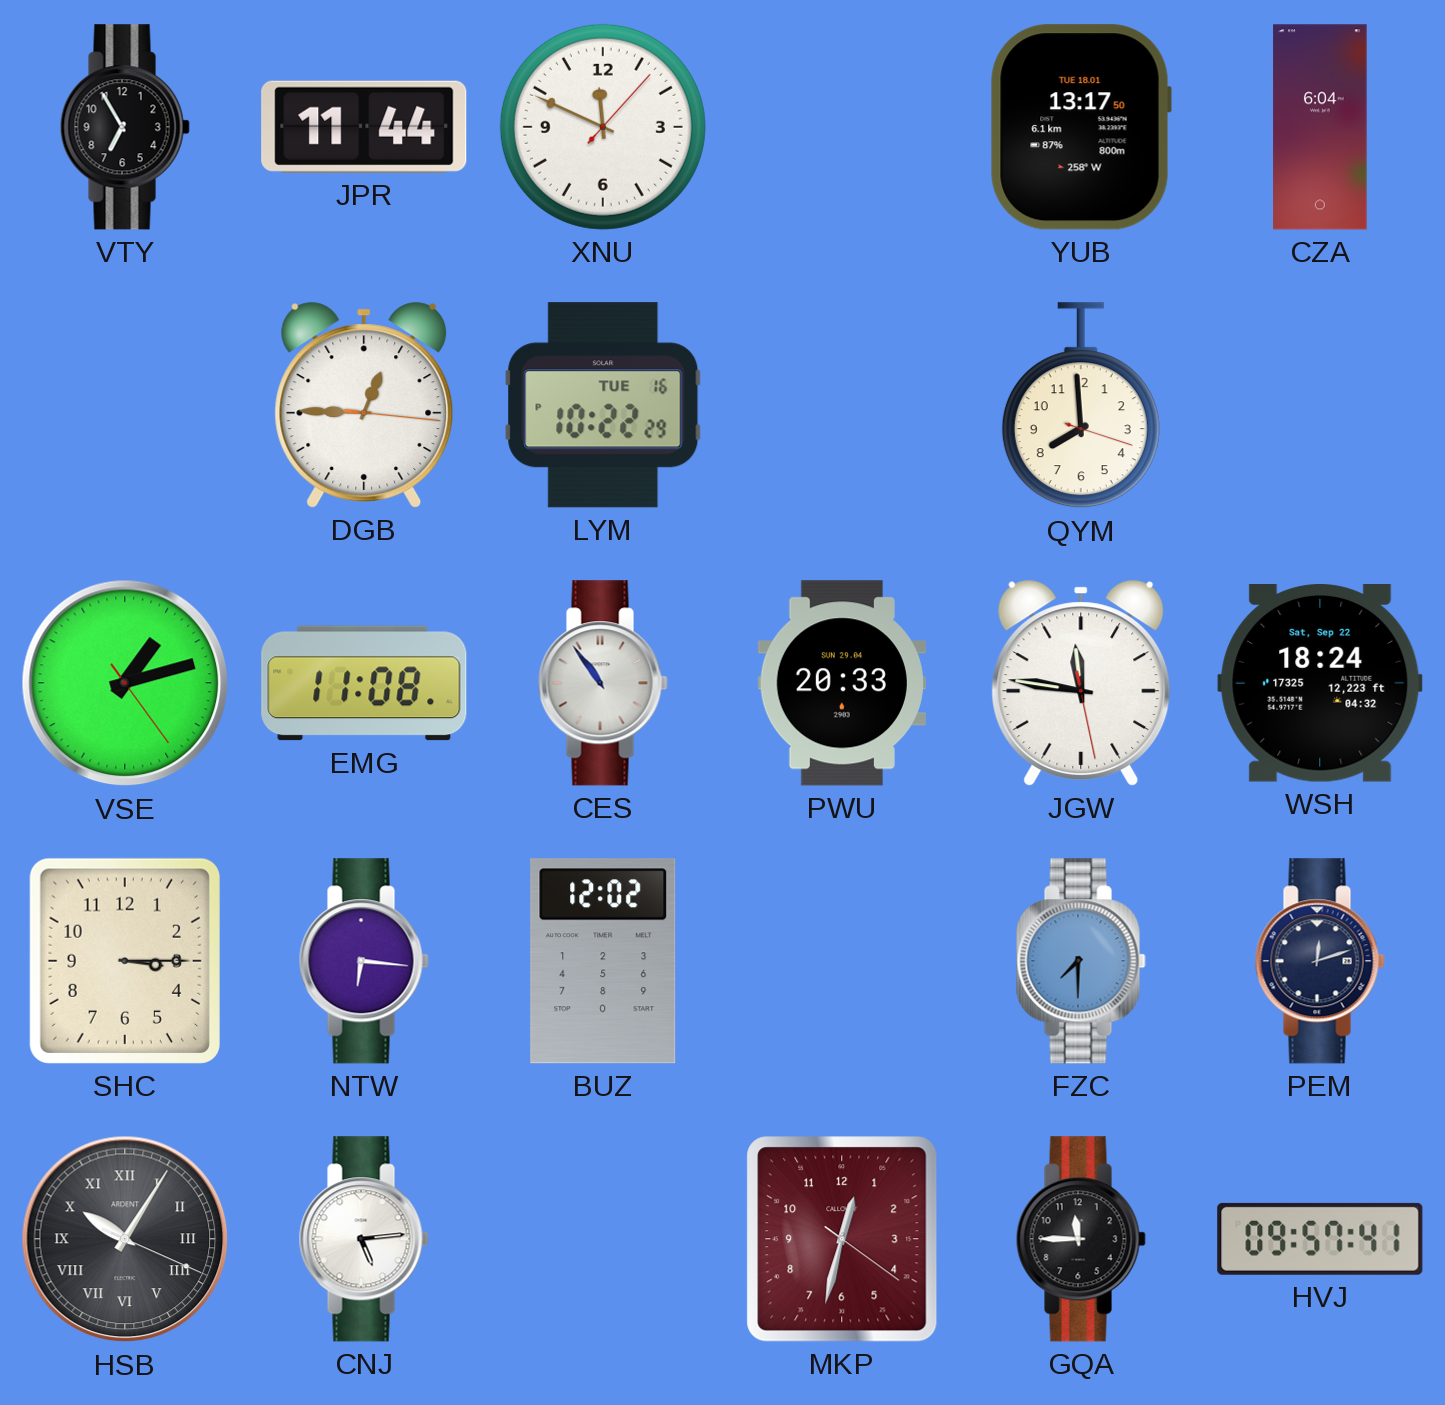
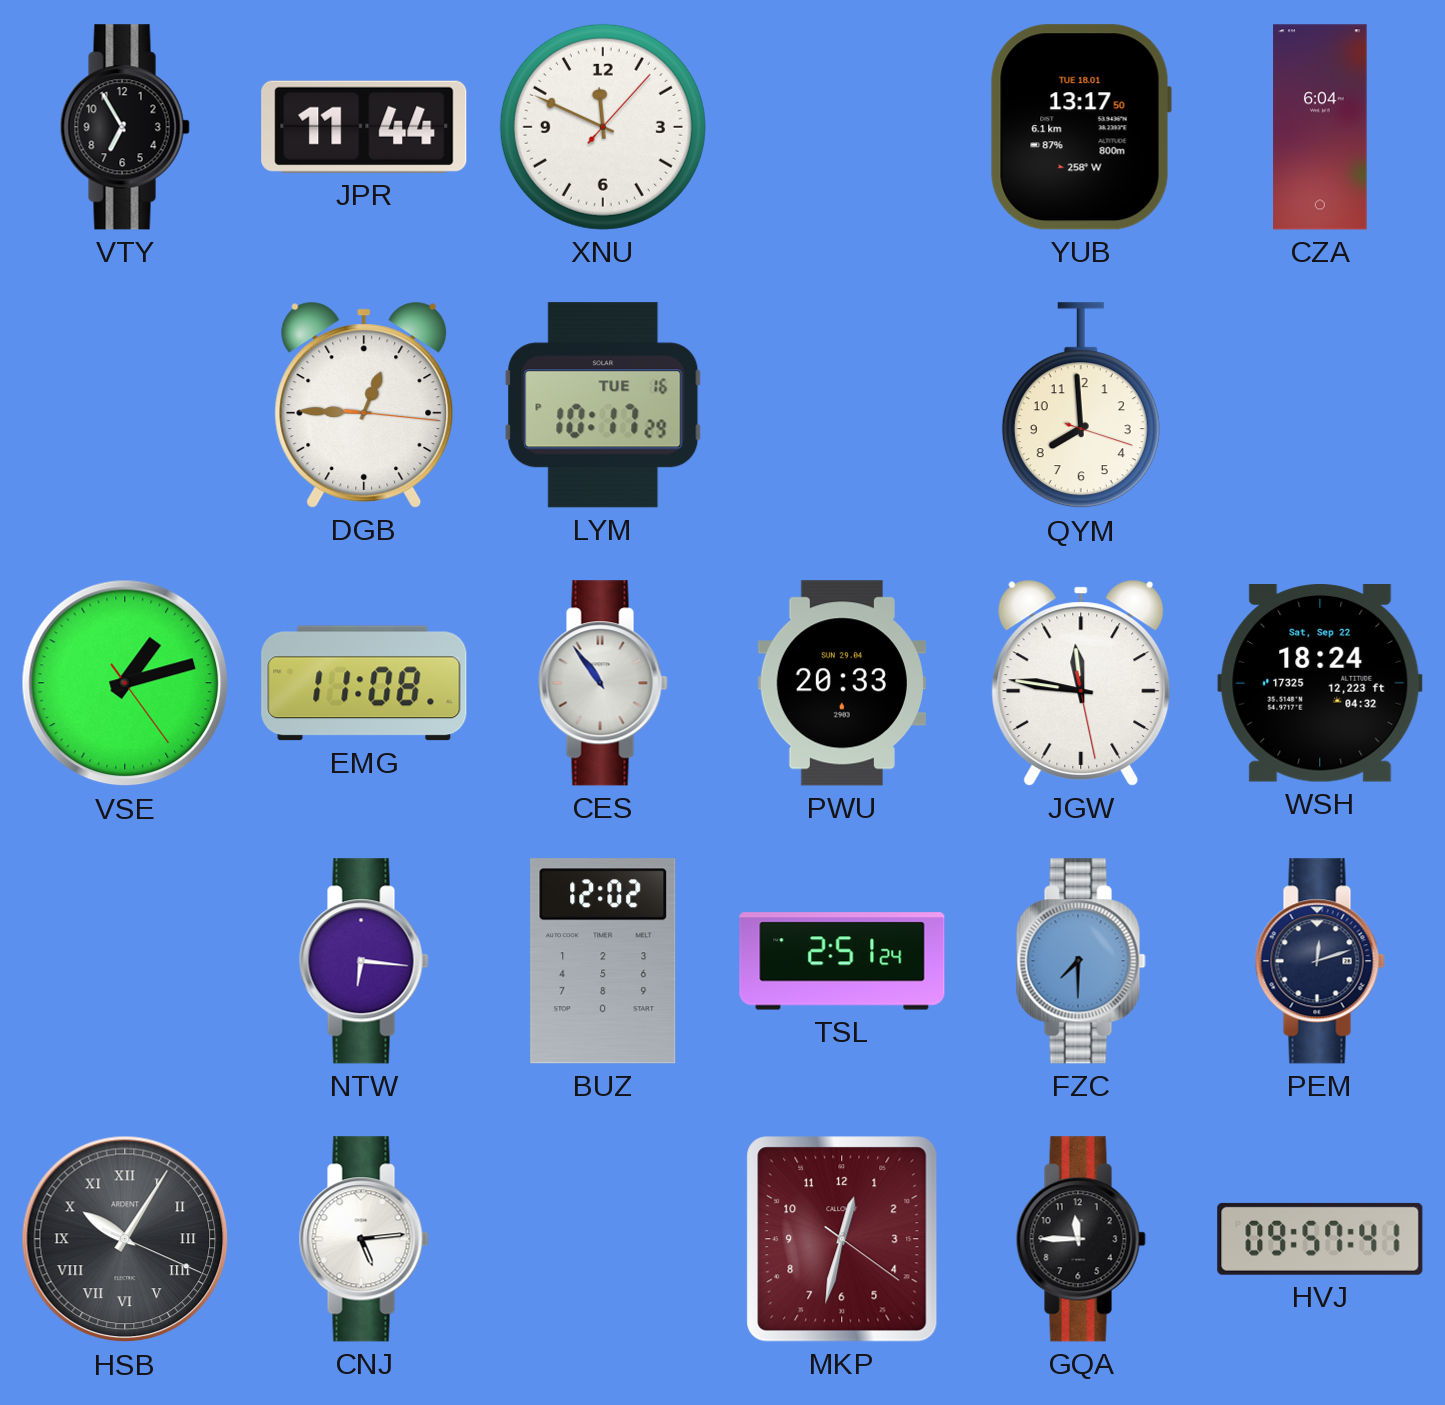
LYM: 10:22 -> 10:17 (603, 405)
SHC: 3:15 -> none (125, 961)
TSL: none -> 2:51 (842, 961)
